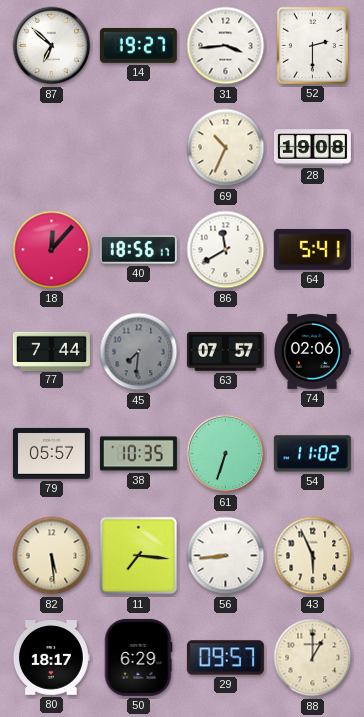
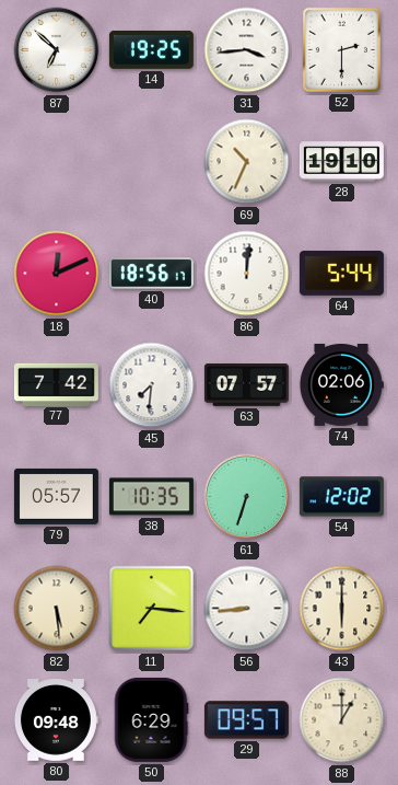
14: 19:27 -> 19:25 (151, 49)
28: 19:08 -> 19:10 (341, 162)
18: 12:07 -> 12:11 (57, 274)
86: 11:40 -> 12:01 (247, 274)
64: 5:41 -> 5:44 (341, 274)
77: 7:44 -> 7:42 (56, 384)
45 dial: grey -> white (152, 385)
54: 11:02 -> 12:02 (341, 497)
43: 5:56 -> 6:00 (342, 609)
80: 18:17 -> 09:48 (56, 720)
